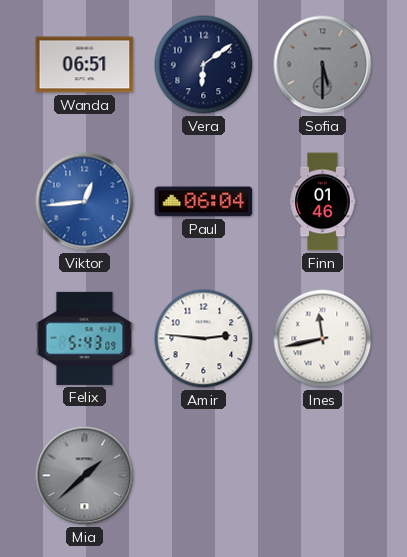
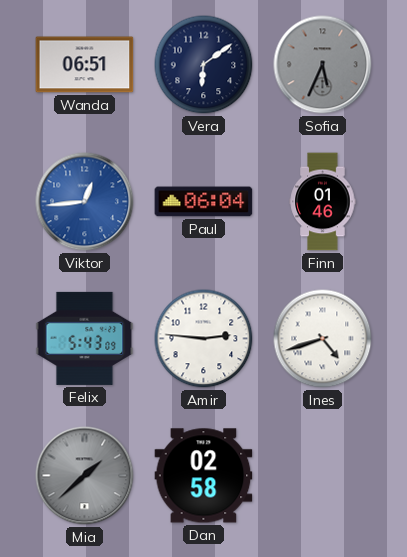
Sofia: 5:30 -> 5:34 (323, 65)
Ines: 11:43 -> 4:42 (323, 339)
Dan: none -> 02:58 (204, 476)
